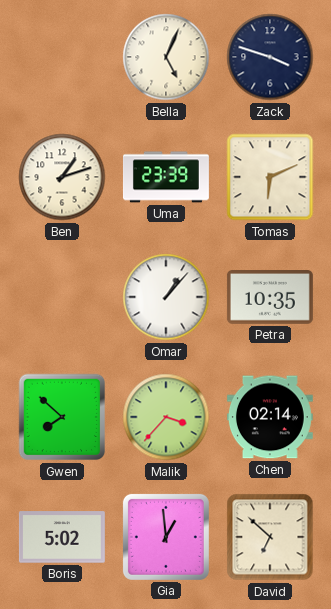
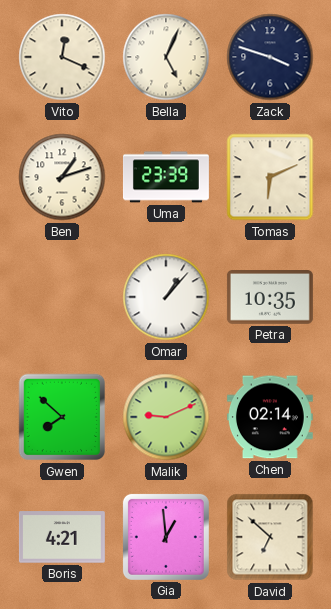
Vito: none -> 12:19 (62, 57)
Malik: 3:37 -> 9:11 (166, 417)
Boris: 5:02 -> 4:21 (62, 537)
